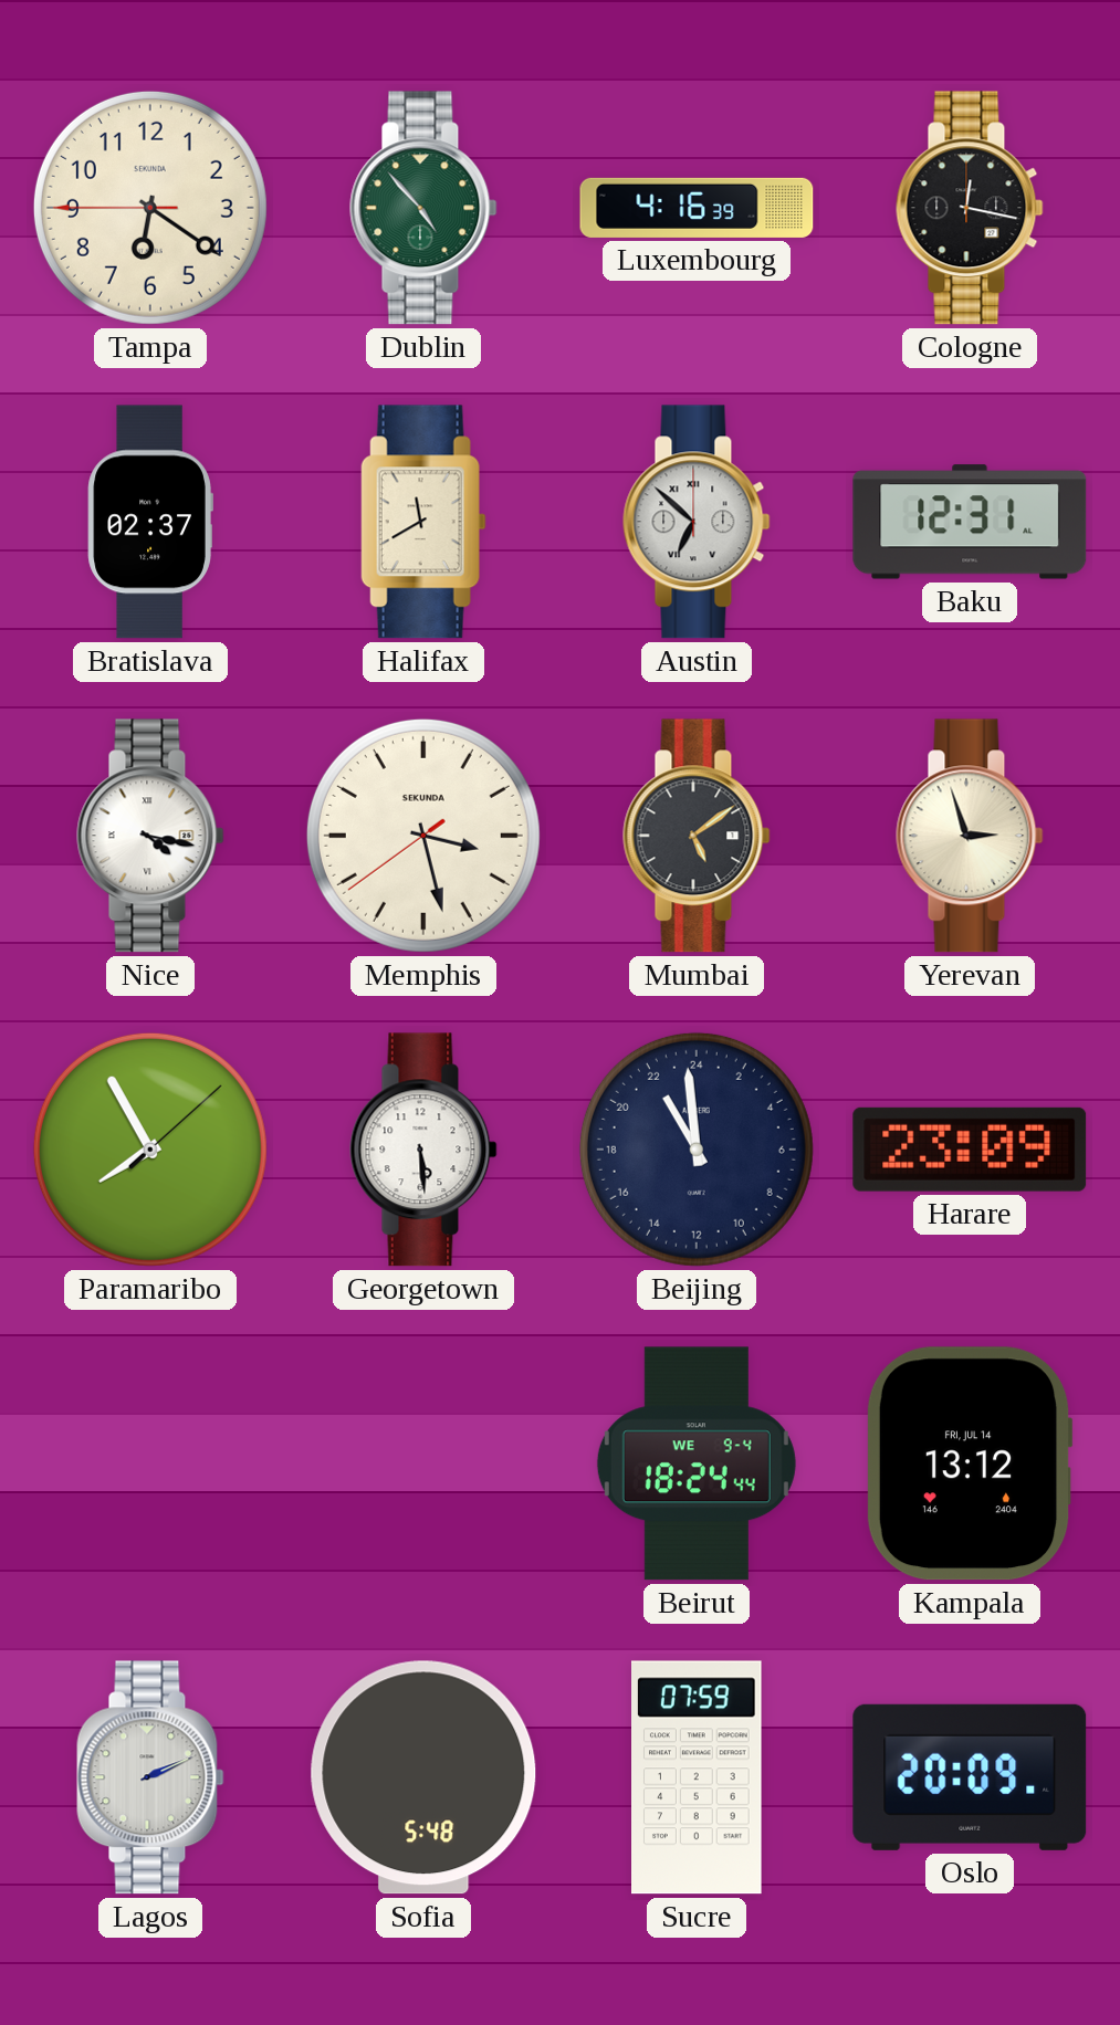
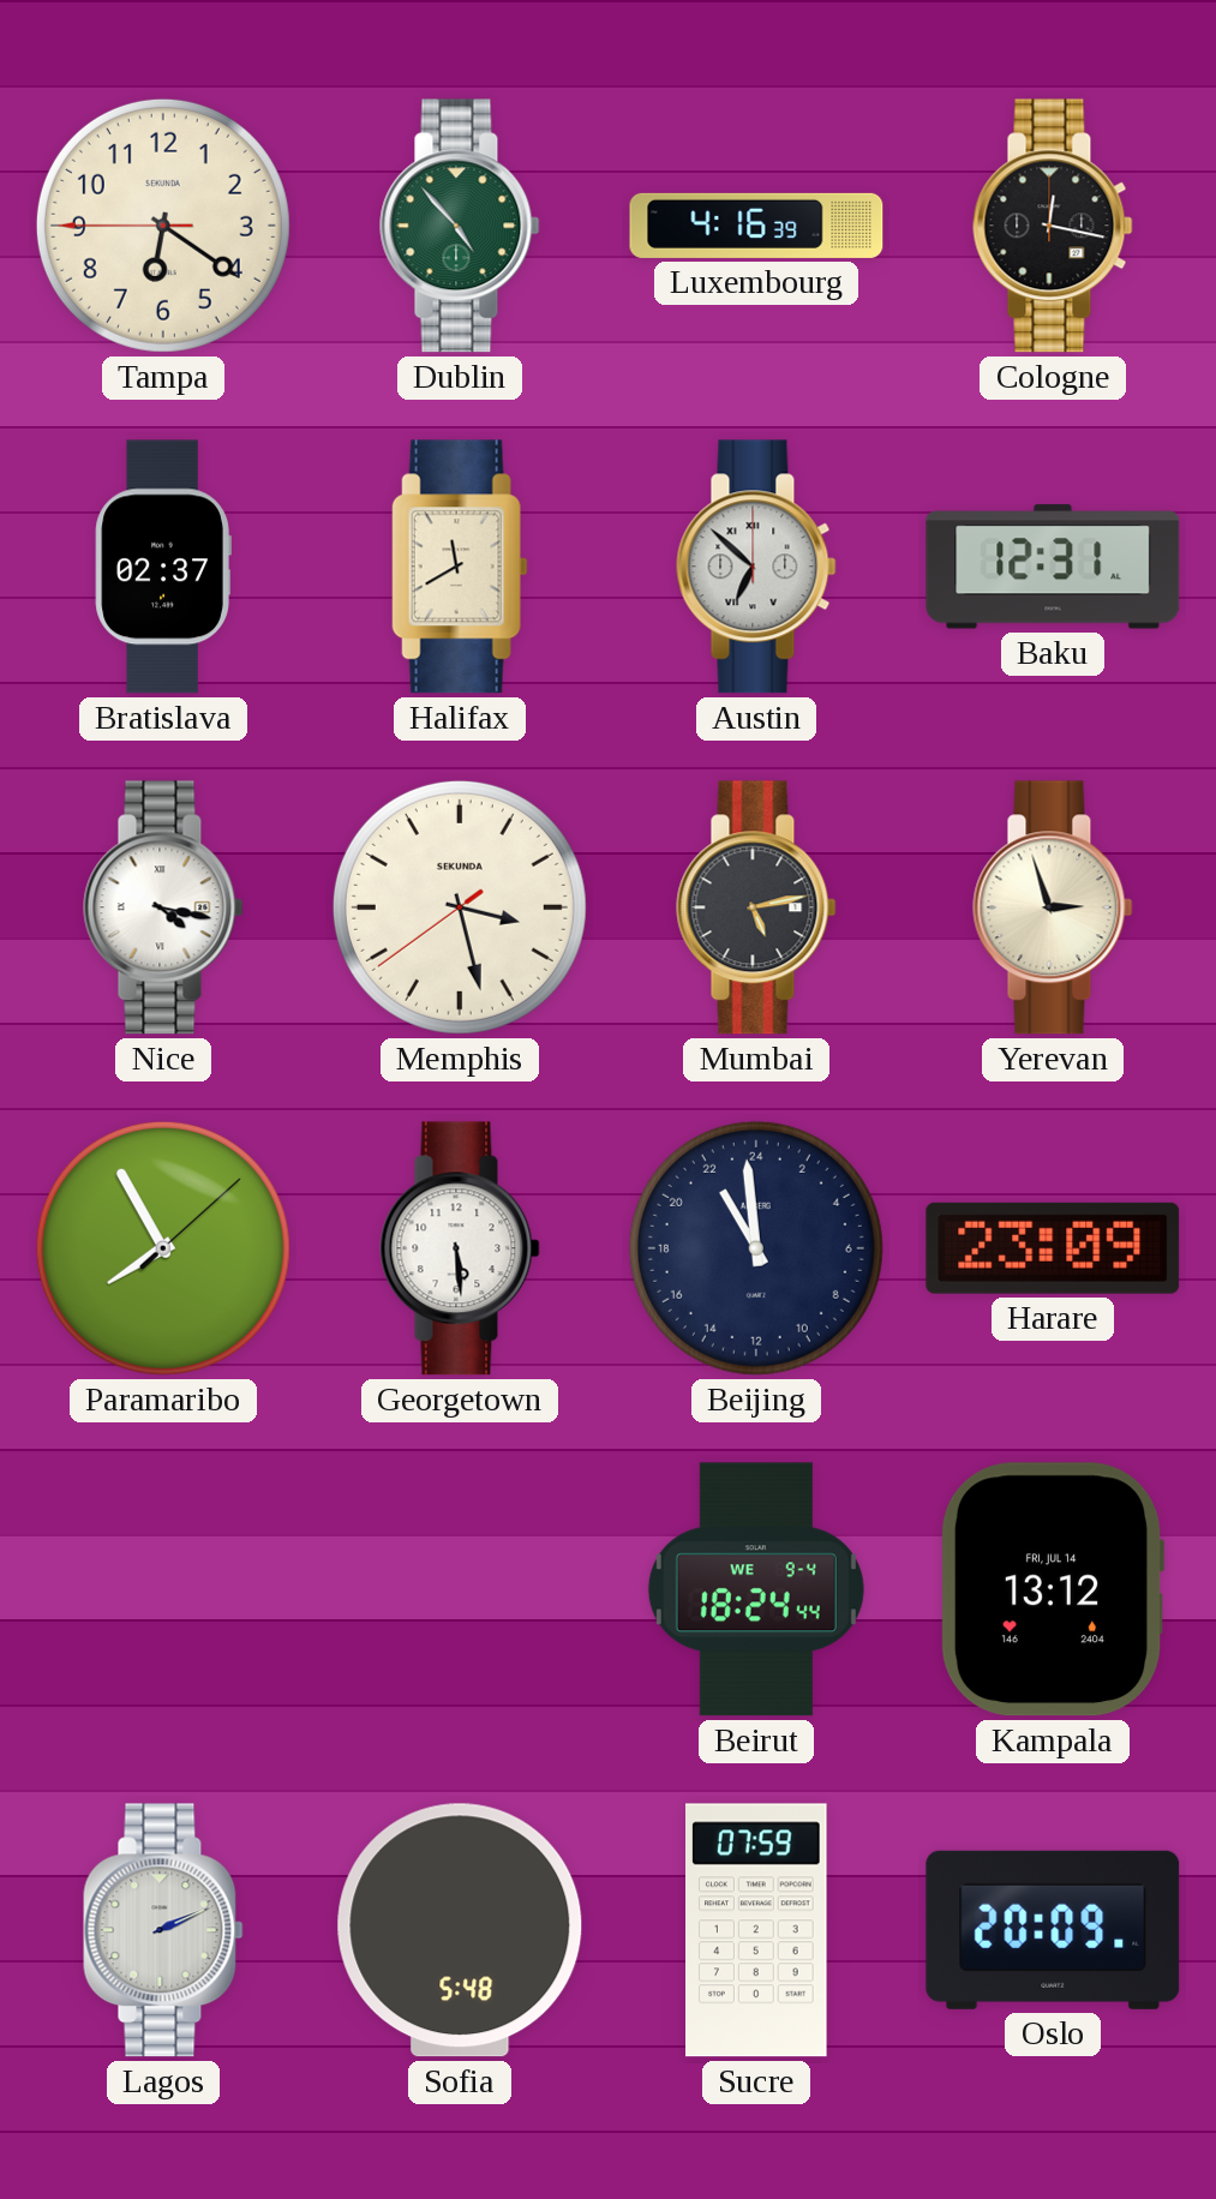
Mumbai: 5:09 -> 5:13 (756, 907)
